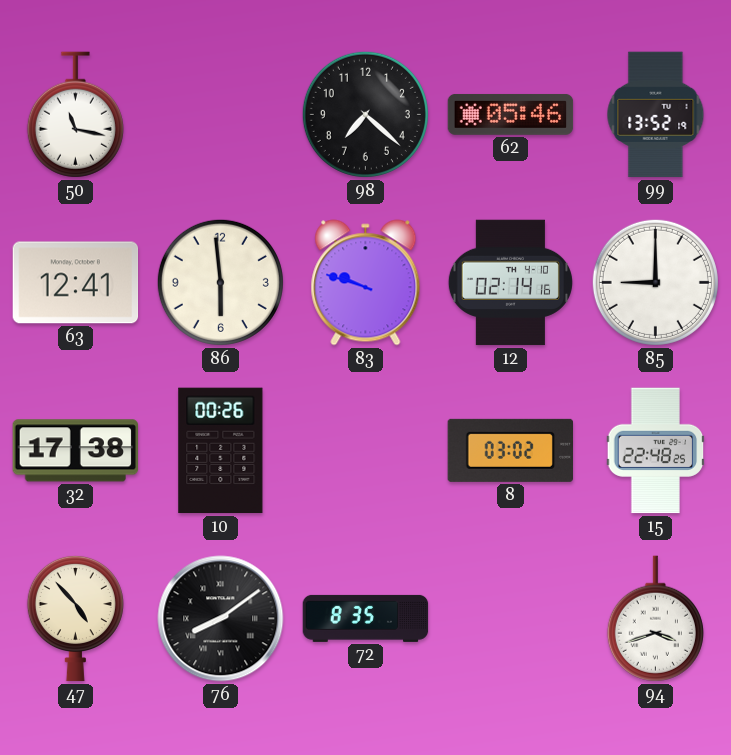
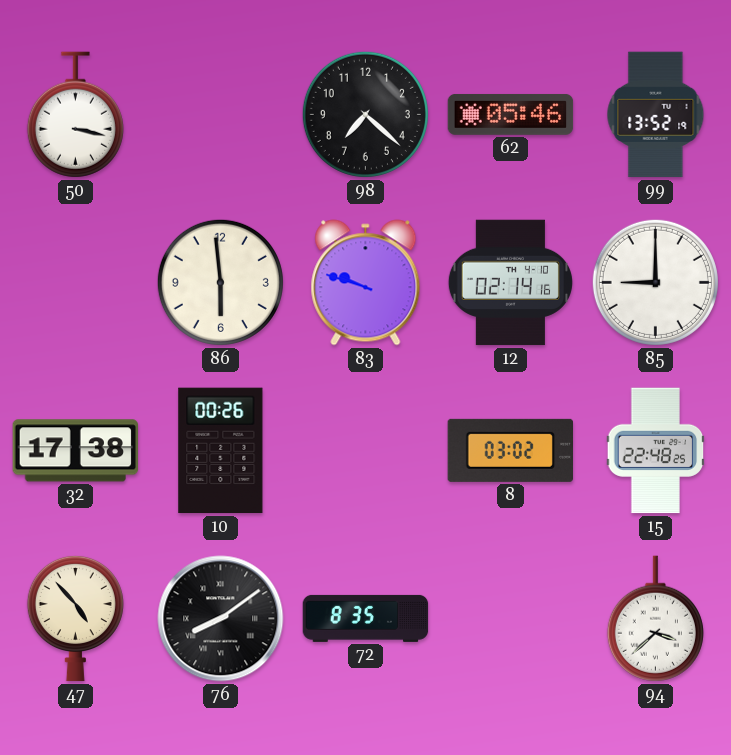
50: 11:17 -> 3:17 (75, 115)
63: 12:41 -> none (76, 283)
94: 3:42 -> 3:38 (655, 619)
